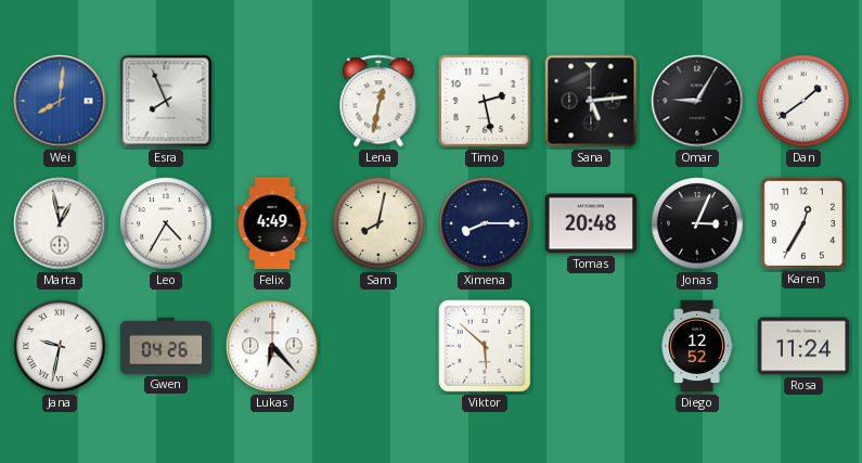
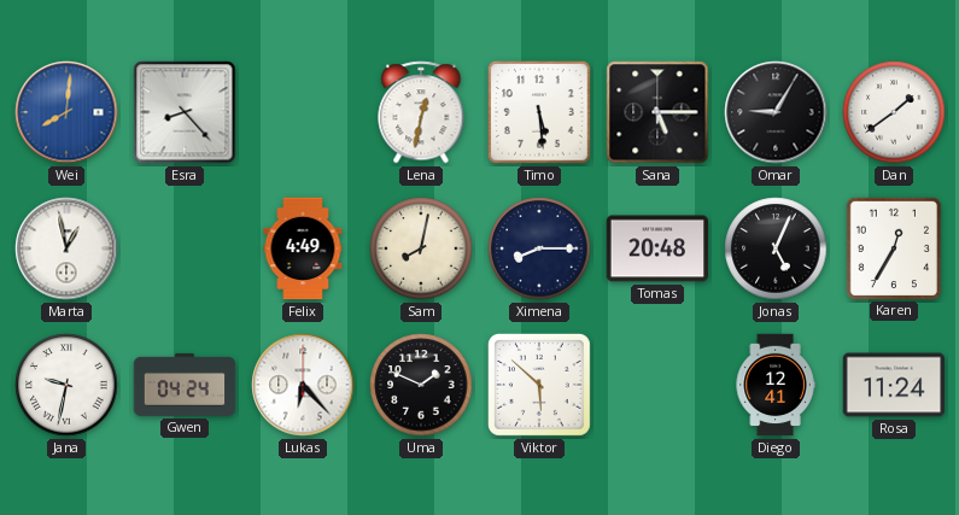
Esra: 7:56 -> 8:23 (185, 112)
Timo: 2:28 -> 5:29 (539, 112)
Sana: 5:14 -> 5:15 (657, 112)
Leo: 4:35 -> none (166, 223)
Jonas: 3:04 -> 5:04 (776, 248)
Gwen: 04:26 -> 04:24 (185, 385)
Uma: none -> 1:49 (421, 385)
Diego: 12:52 -> 12:41 (776, 385)
